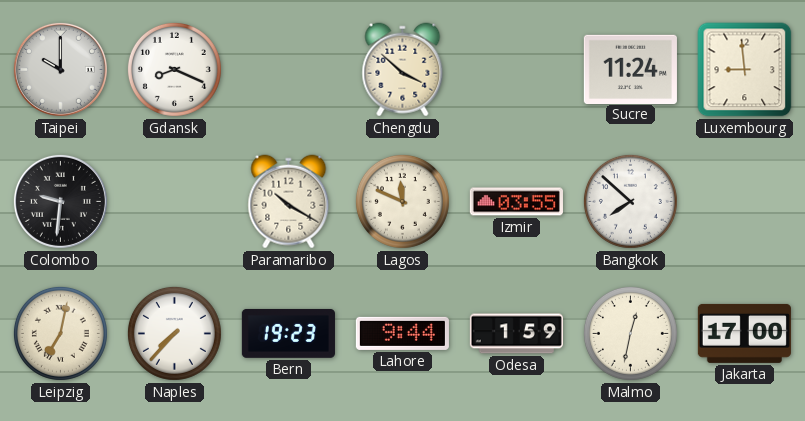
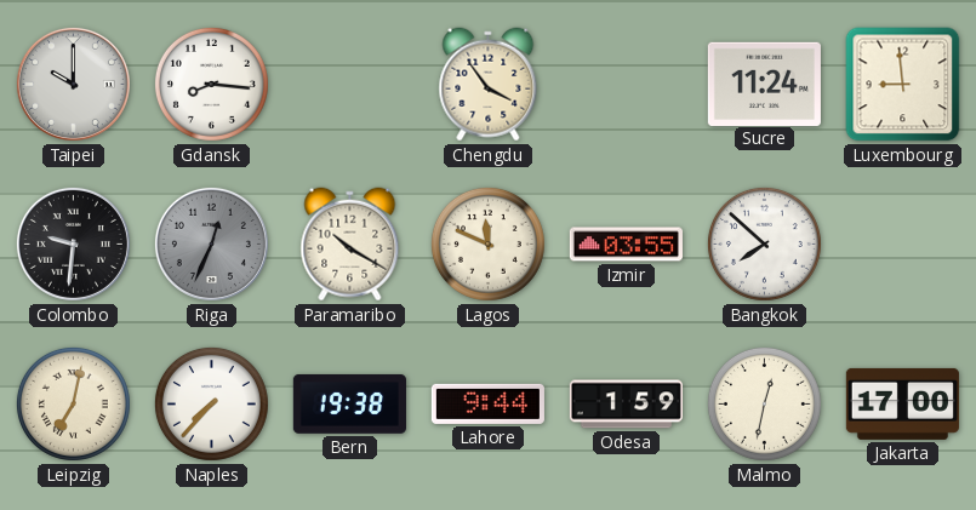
Gdansk: 8:19 -> 8:16 (211, 84)
Chengdu: 3:52 -> 3:54 (489, 85)
Riga: none -> 12:34 (211, 243)
Bern: 19:23 -> 19:38 (349, 403)
